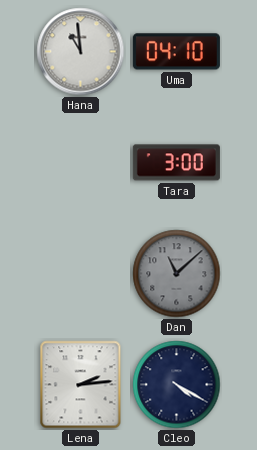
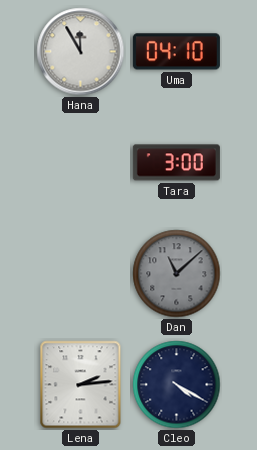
Hana: 10:59 -> 11:55 (81, 52)
